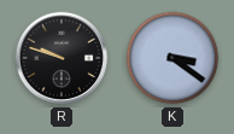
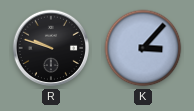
K: 3:21 -> 3:07 (143, 48)
